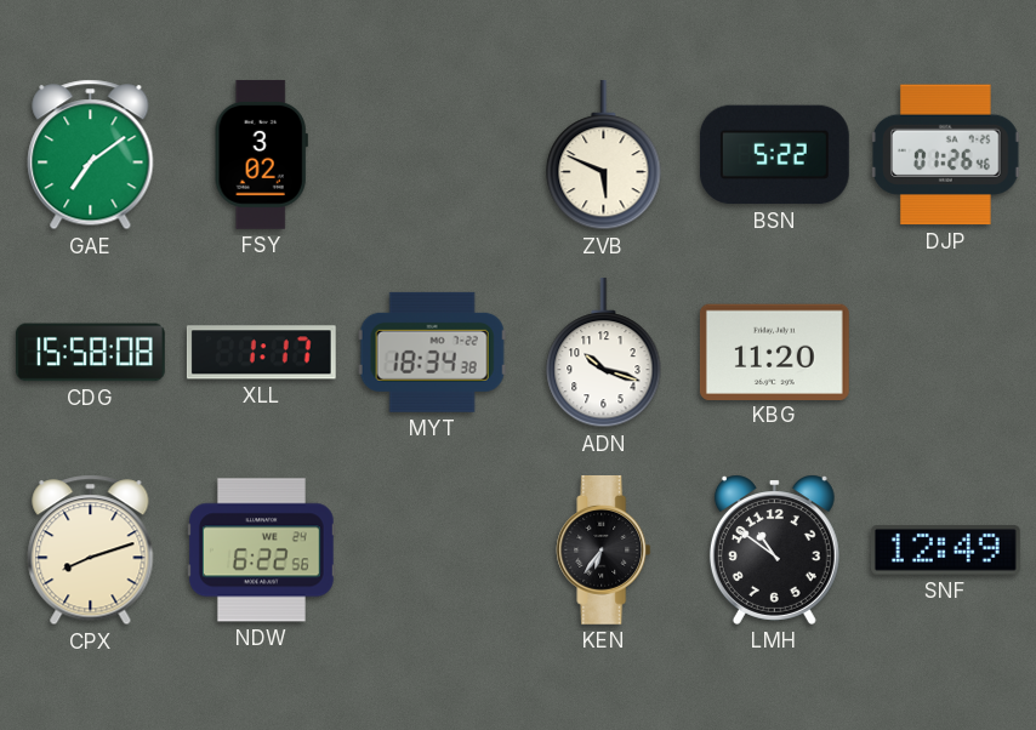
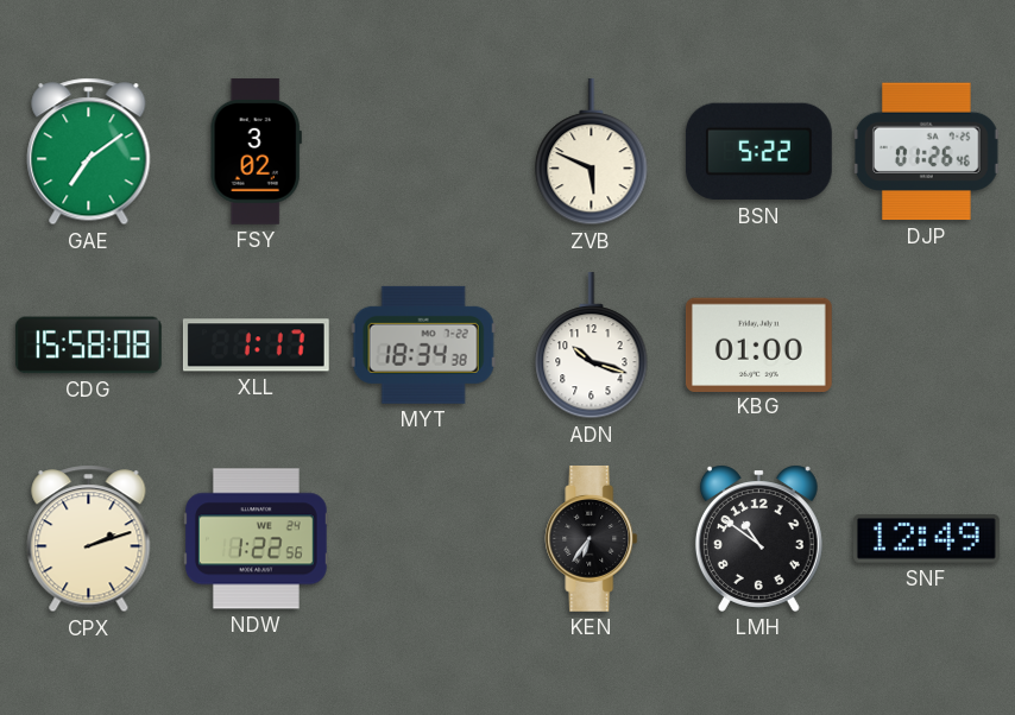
KBG: 11:20 -> 01:00 (758, 344)
CPX: 8:12 -> 2:12 (89, 539)
NDW: 6:22 -> 1:22 (256, 539)
